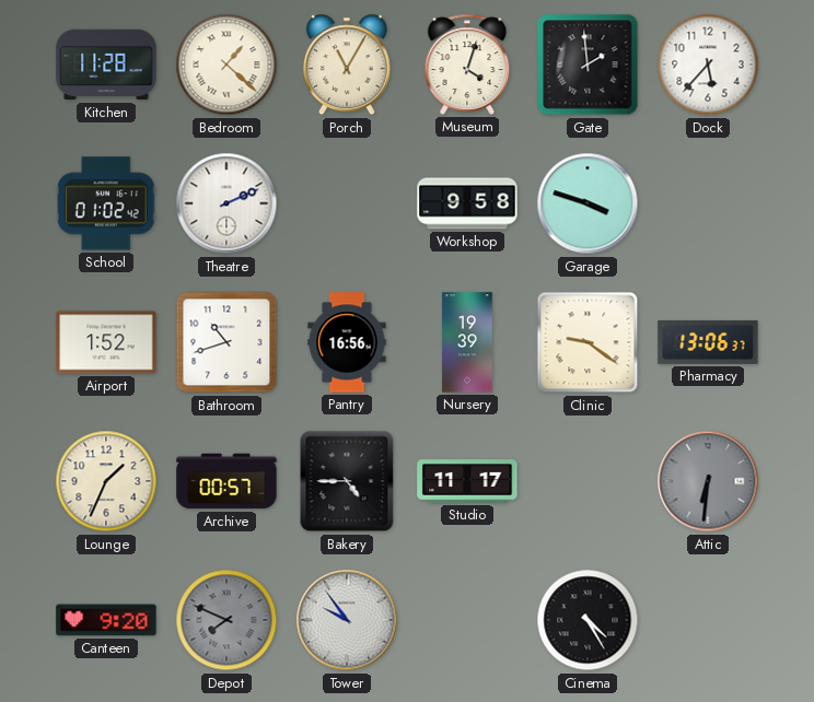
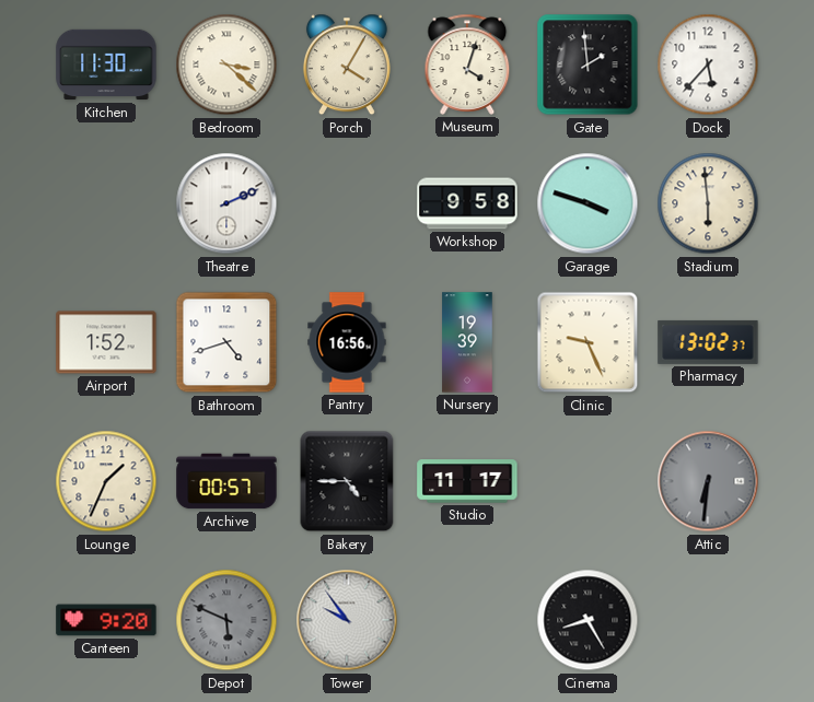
Kitchen: 11:28 -> 11:30 (106, 65)
Bedroom: 1:22 -> 3:22 (226, 65)
Porch: 11:05 -> 4:05 (347, 65)
School: 01:02 -> none (106, 203)
Stadium: none -> 5:59 (708, 203)
Bathroom: 10:42 -> 4:42 (226, 342)
Clinic: 9:21 -> 9:26 (588, 342)
Pharmacy: 13:06 -> 13:02 (708, 342)
Depot: 7:49 -> 5:49 (226, 620)
Cinema: 4:25 -> 8:25 (588, 620)
